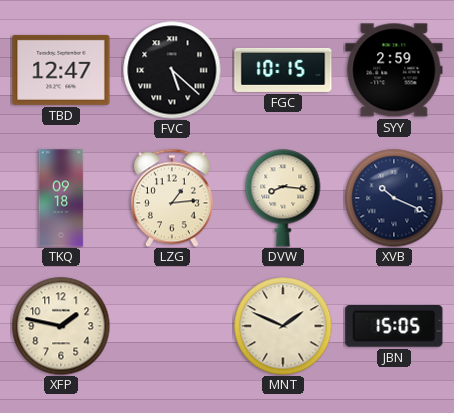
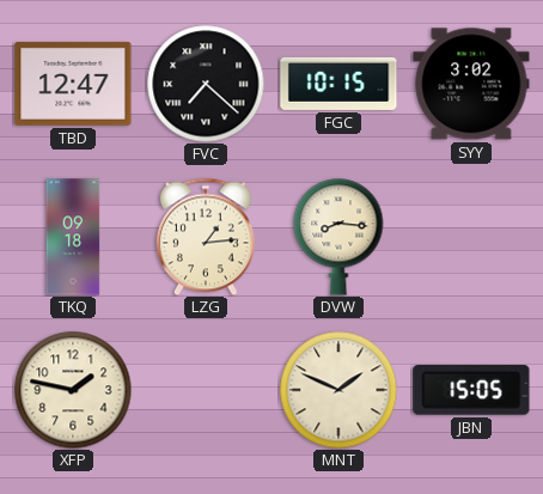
FVC: 5:22 -> 7:22 (206, 84)
SYY: 2:59 -> 3:02 (471, 84)
XVB: 10:19 -> none (394, 198)
